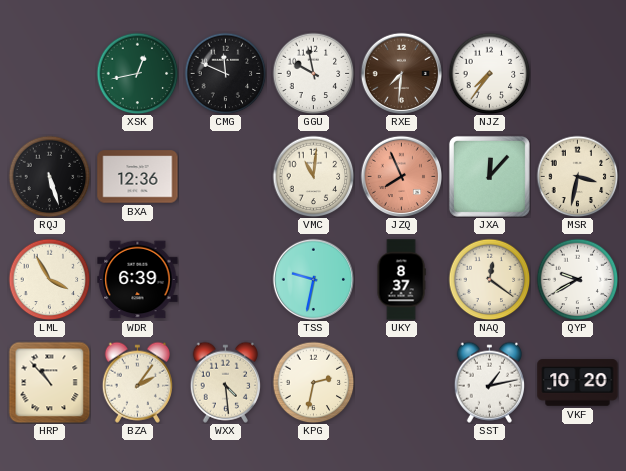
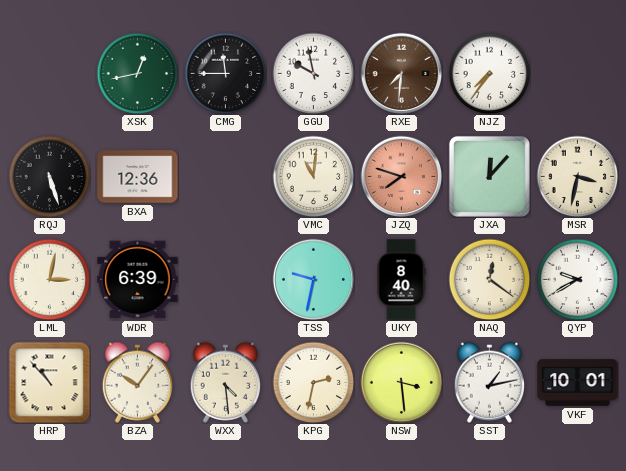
CMG: 11:49 -> 11:45 (225, 73)
JZQ: 7:56 -> 7:48 (401, 176)
LML: 3:55 -> 3:02 (49, 279)
UKY: 8:37 -> 8:40 (401, 280)
BZA: 2:06 -> 10:06 (137, 382)
NSW: none -> 3:29 (401, 382)
VKF: 10:20 -> 10:01 (578, 383)
